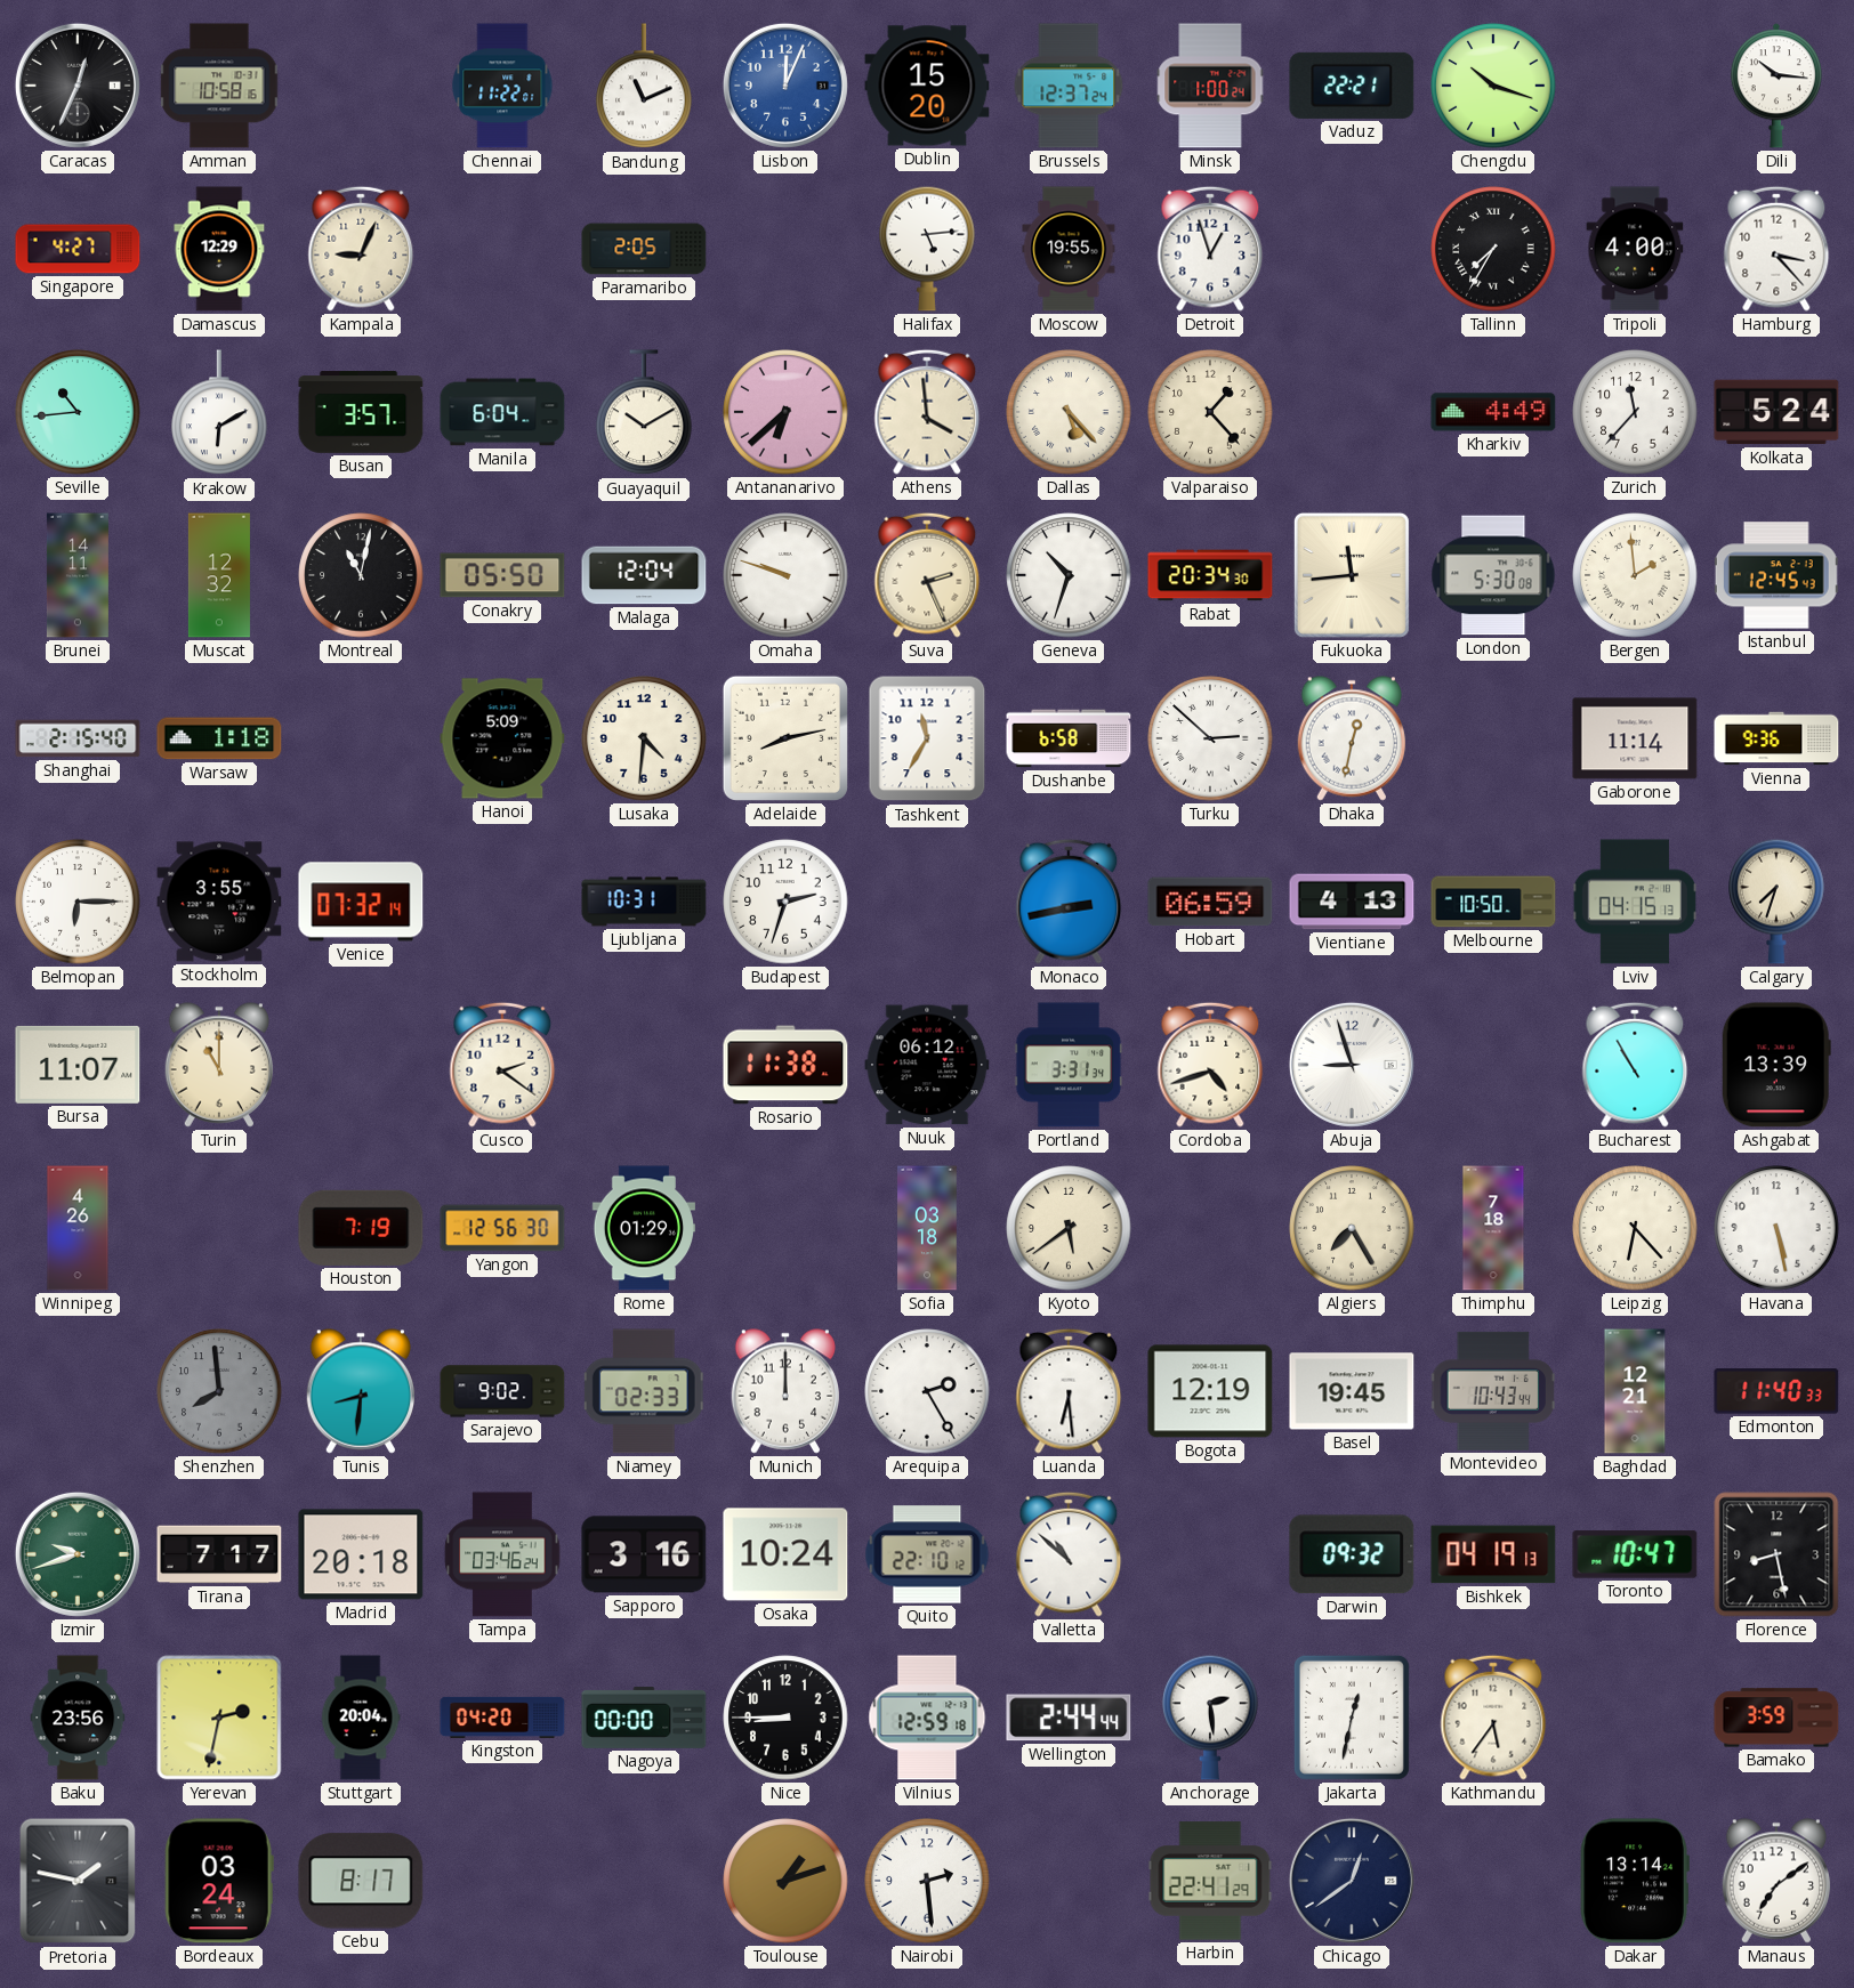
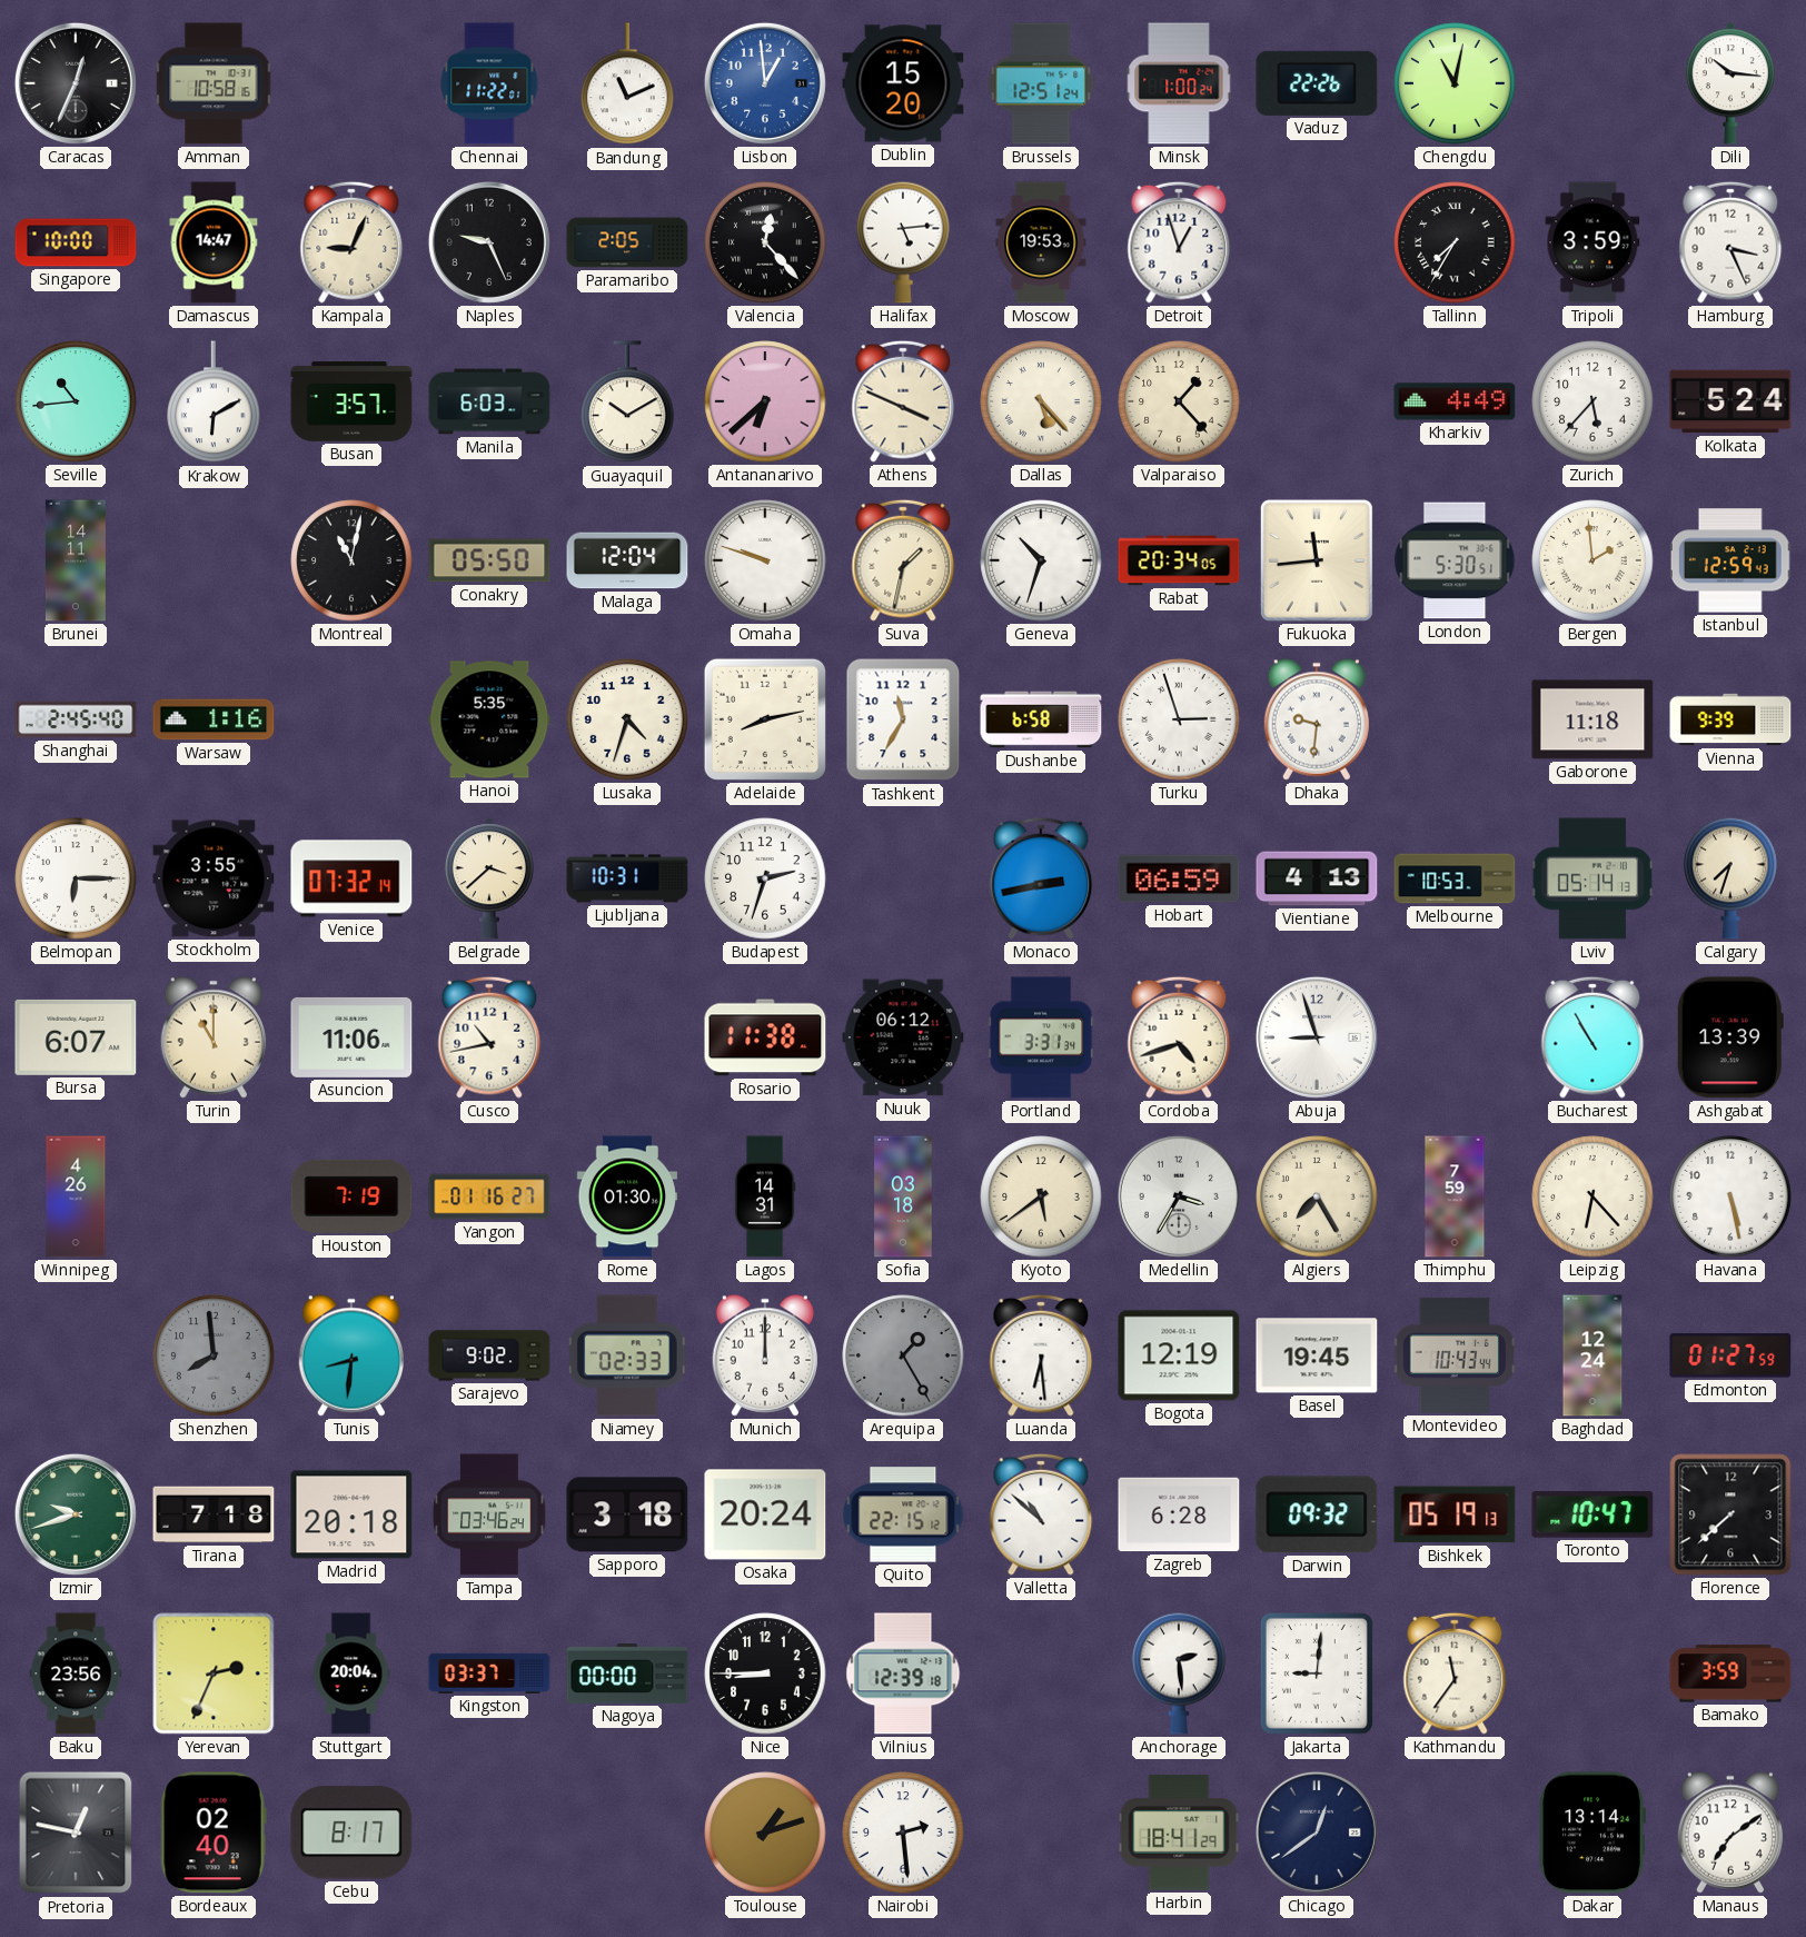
Lisbon: 12:04 -> 12:59 (765, 83)
Brussels: 12:37 -> 12:51 (1041, 83)
Vaduz: 22:21 -> 22:26 (1317, 83)
Chengdu: 10:18 -> 11:02 (1455, 83)
Singapore: 4:27 -> 10:00 (76, 242)
Damascus: 12:29 -> 14:47 (214, 242)
Naples: none -> 9:26 (489, 242)
Valencia: none -> 12:23 (765, 242)
Moscow: 19:55 -> 19:53 (1041, 242)
Tripoli: 4:00 -> 3:59 (1592, 242)
Hamburg: 3:23 -> 3:26 (1730, 242)
Manila: 6:04 -> 6:03 (489, 401)
Athens: 3:59 -> 3:49 (903, 401)
Zurich: 11:37 -> 5:37 (1592, 401)
Muscat: 12:32 -> none (219, 575)
Suva: 2:26 -> 1:32 (903, 560)
Rabat: 20:34:30 -> 20:34:05 (1179, 560)
London: 5:30:08 -> 5:30:51 (1455, 560)
Istanbul: 12:45 -> 12:59 (1730, 560)
Shanghai: 2:15 -> 2:45 (76, 719)
Warsaw: 1:18 -> 1:16 (214, 719)
Hanoi: 5:09 -> 5:35 (489, 719)
Lusaka: 4:31 -> 4:33 (627, 719)
Turku: 2:52 -> 2:57 (1179, 719)
Dhaka: 12:32 -> 9:31 (1316, 719)
Gaborone: 11:14 -> 11:18 (1592, 719)
Vienna: 9:36 -> 9:39 (1730, 719)
Belgrade: none -> 3:38 (489, 878)
Melbourne: 10:50 -> 10:53 (1455, 878)
Lviv: 04:15 -> 05:14 (1592, 878)
Bursa: 11:07 -> 6:07 (76, 1037)
Asuncion: none -> 11:06 (351, 1037)
Cusco: 2:21 -> 10:43 (489, 1037)
Yangon: 12:56 -> 01:16 (489, 1196)
Rome: 01:29 -> 01:30 (626, 1196)
Lagos: none -> 14:31 (765, 1196)
Medellin: none -> 3:35 (1179, 1196)
Thimphu: 7:18 -> 7:59 (1455, 1196)
Arequipa: 2:25 -> 1:25 (903, 1355)
Arequipa dial: white -> grey (903, 1355)
Baghdad: 12:21 -> 12:24 (1592, 1355)
Edmonton: 11:40 -> 01:27 (1730, 1355)
Tirana: 7:17 -> 7:18 (214, 1514)
Sapporo: 3:16 -> 3:18 (627, 1514)
Osaka: 10:24 -> 20:24 (765, 1514)
Quito: 22:10 -> 22:15 (903, 1514)
Zagreb: none -> 6:28 (1179, 1514)
Bishkek: 04:19 -> 05:19 (1455, 1514)
Florence: 8:28 -> 7:38 (1730, 1514)
Yerevan: 2:32 -> 2:34 (214, 1673)
Kingston: 04:20 -> 03:37 (489, 1673)
Vilnius: 12:59 -> 12:39 (903, 1673)
Wellington: 2:44 -> none (1069, 1718)
Jakarta: 12:32 -> 9:01 (1317, 1673)
Kathmandu: 5:36 -> 11:36 (1455, 1673)
Pretoria: 1:47 -> 12:47 (76, 1832)
Bordeaux: 03:24 -> 02:40 (214, 1832)
Harbin: 22:41 -> 18:41 (1179, 1832)
